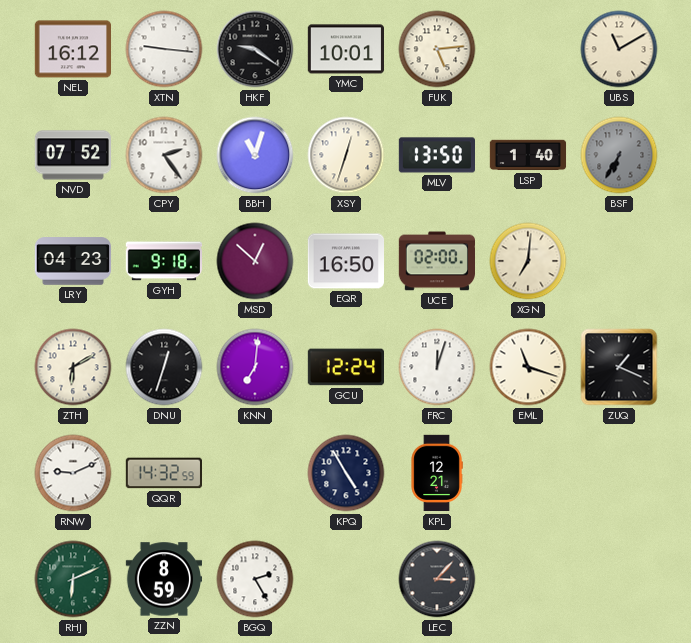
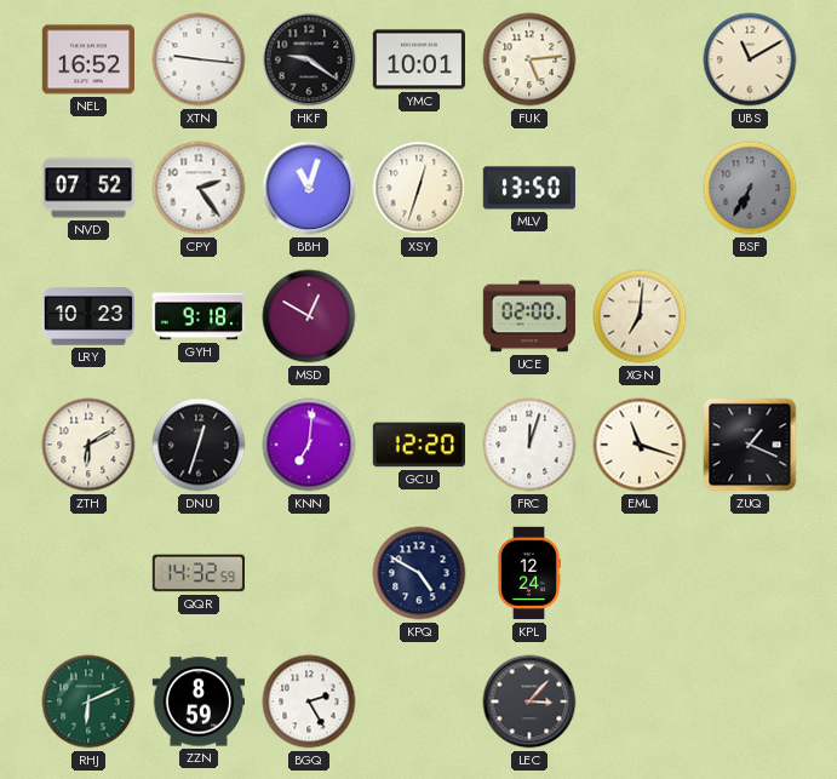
NEL: 16:12 -> 16:52 (87, 59)
LSP: 1:40 -> none (528, 155)
LRY: 04:23 -> 10:23 (88, 316)
MSD: 12:52 -> 12:50 (309, 316)
EQR: 16:50 -> none (345, 261)
GCU: 12:24 -> 12:20 (418, 445)
RNW: 9:11 -> none (73, 473)
KPQ: 4:55 -> 4:50 (419, 573)
KPL: 12:21 -> 12:24 (529, 573)
